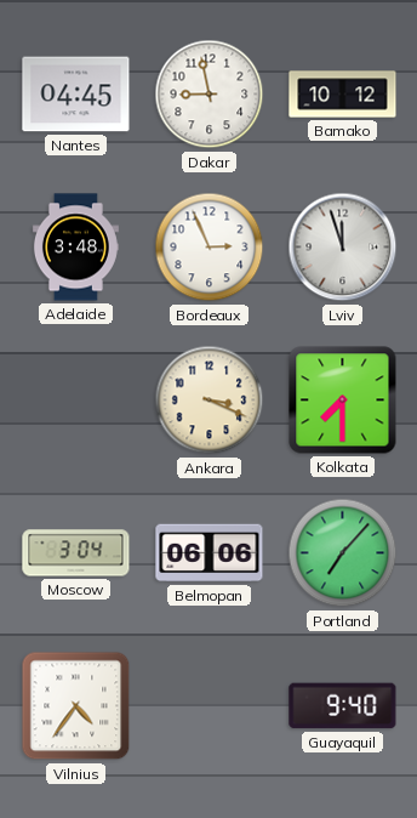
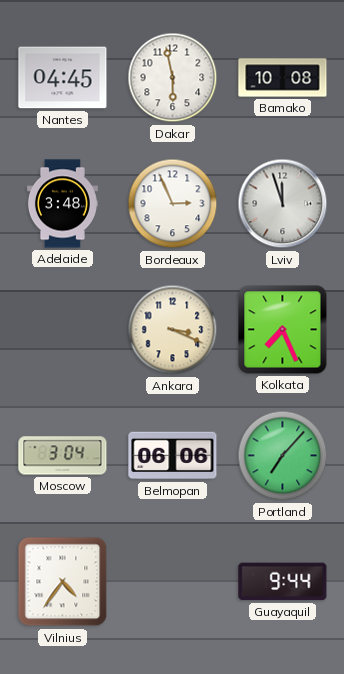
Dakar: 8:58 -> 5:58 (173, 78)
Bamako: 10:12 -> 10:08 (283, 78)
Kolkata: 7:30 -> 7:26 (283, 330)
Guayaquil: 9:40 -> 9:44 (283, 582)
